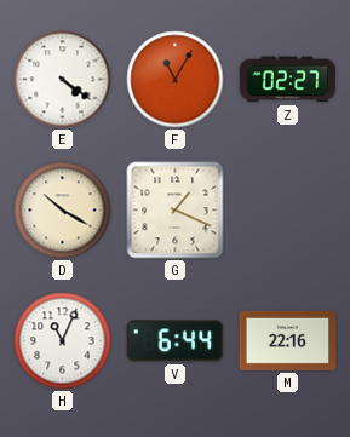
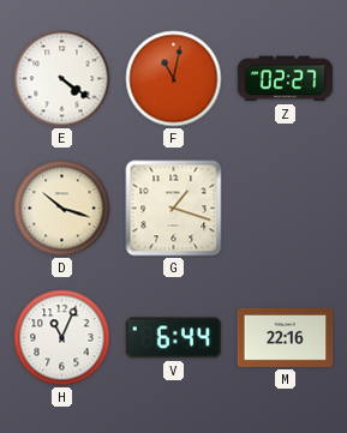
F: 11:05 -> 11:02 (174, 79)
D: 10:20 -> 10:18 (62, 209)
G: 1:19 -> 1:18 (174, 209)
